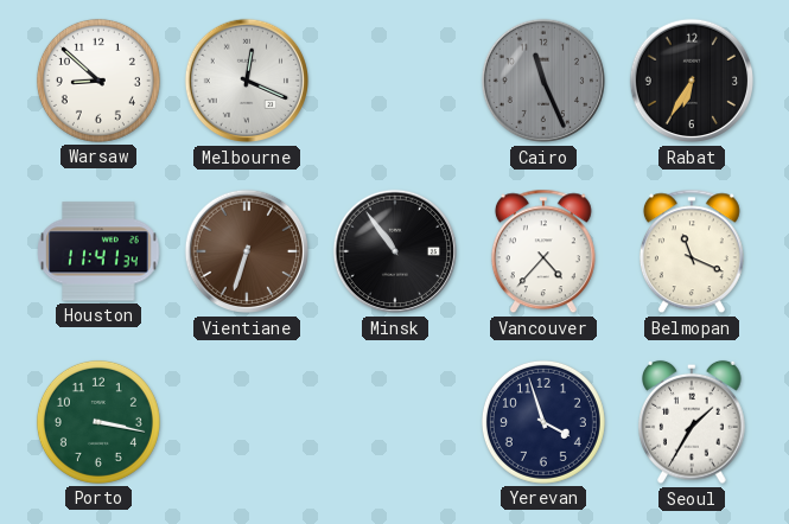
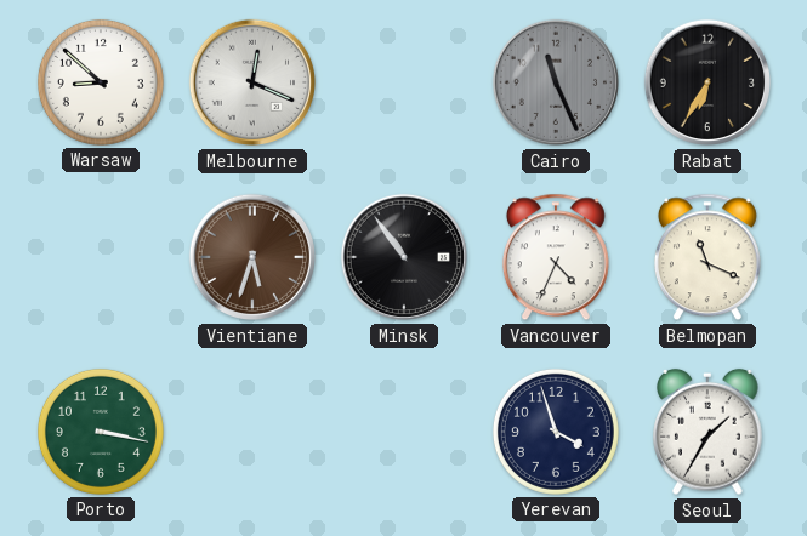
Houston: 11:41 -> none (98, 251)
Vientiane: 6:33 -> 5:33 (251, 257)
Vancouver: 4:37 -> 4:34 (556, 257)
